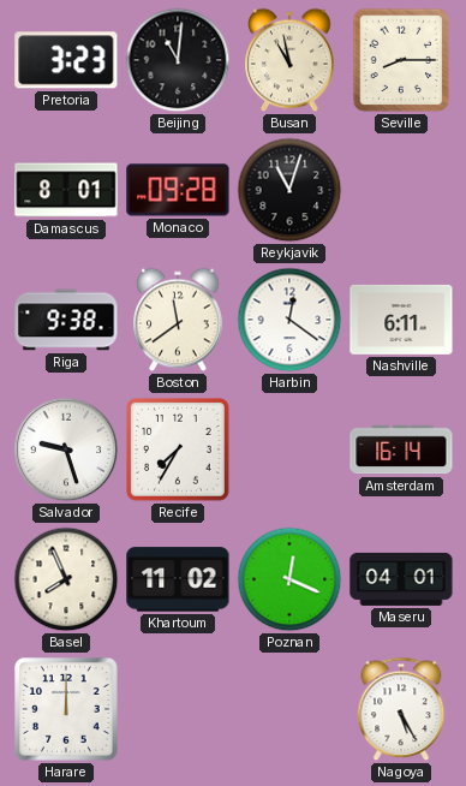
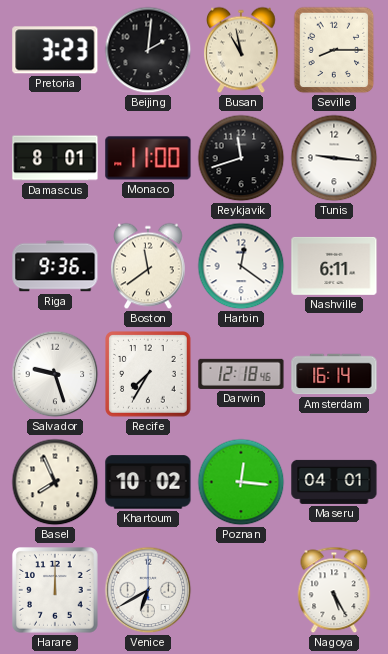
Beijing: 11:01 -> 2:01 (148, 50)
Monaco: 09:28 -> 11:00 (148, 158)
Reykjavik: 11:03 -> 11:42 (241, 158)
Tunis: none -> 9:16 (334, 158)
Riga: 9:38 -> 9:36 (55, 266)
Darwin: none -> 12:18 (241, 374)
Khartoum: 11:02 -> 10:02 (148, 482)
Poznan: 12:19 -> 12:16 (241, 482)
Venice: none -> 6:40 (148, 590)
